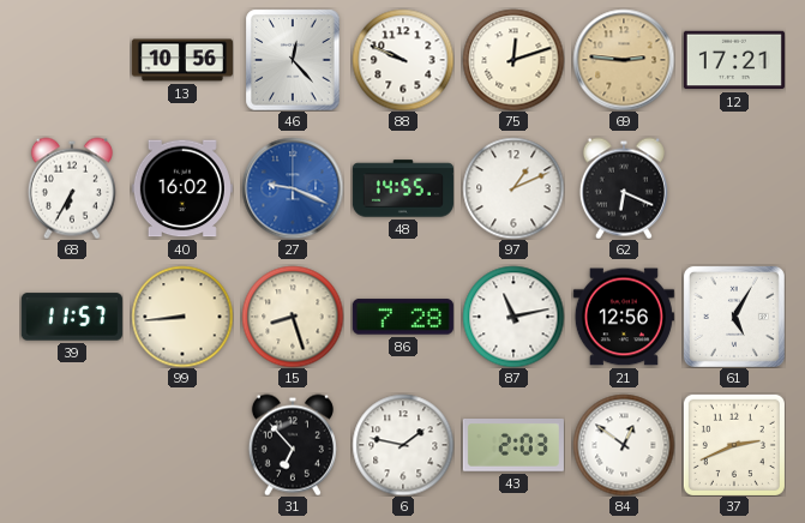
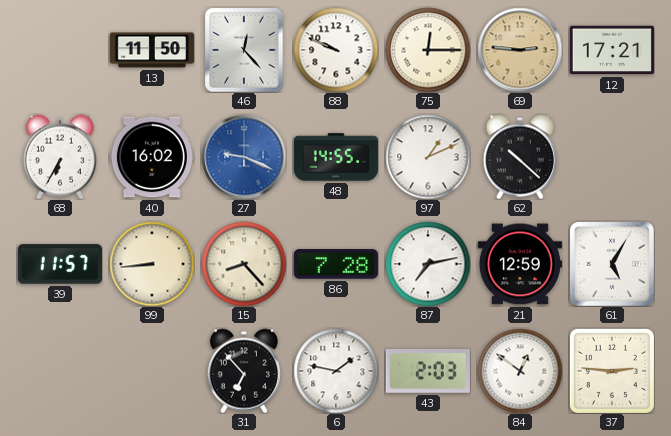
13: 10:56 -> 11:50 (152, 50)
75: 12:12 -> 12:15 (428, 50)
62: 6:19 -> 10:22 (520, 157)
15: 8:27 -> 8:23 (244, 264)
87: 11:13 -> 7:13 (428, 264)
21: 12:56 -> 12:59 (520, 264)
37: 2:41 -> 2:46 (612, 371)
